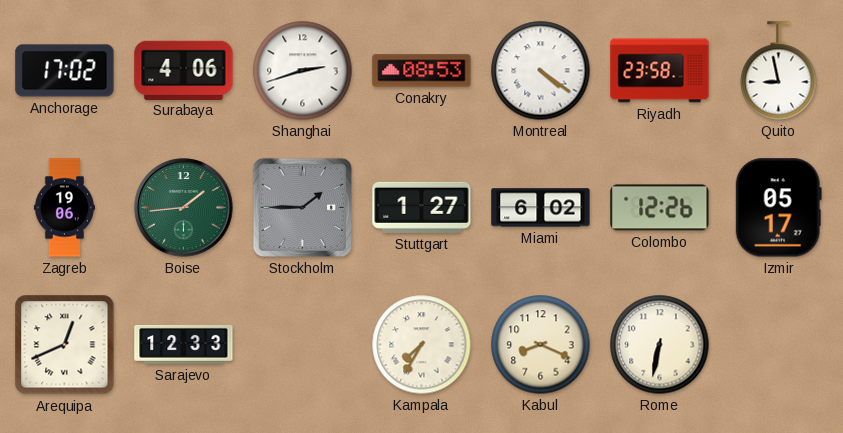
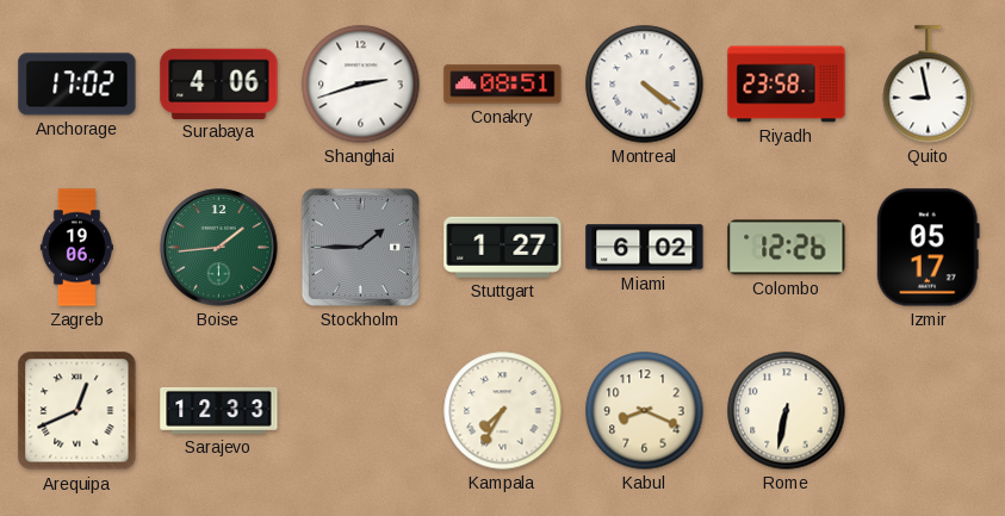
Conakry: 08:53 -> 08:51 (503, 85)
